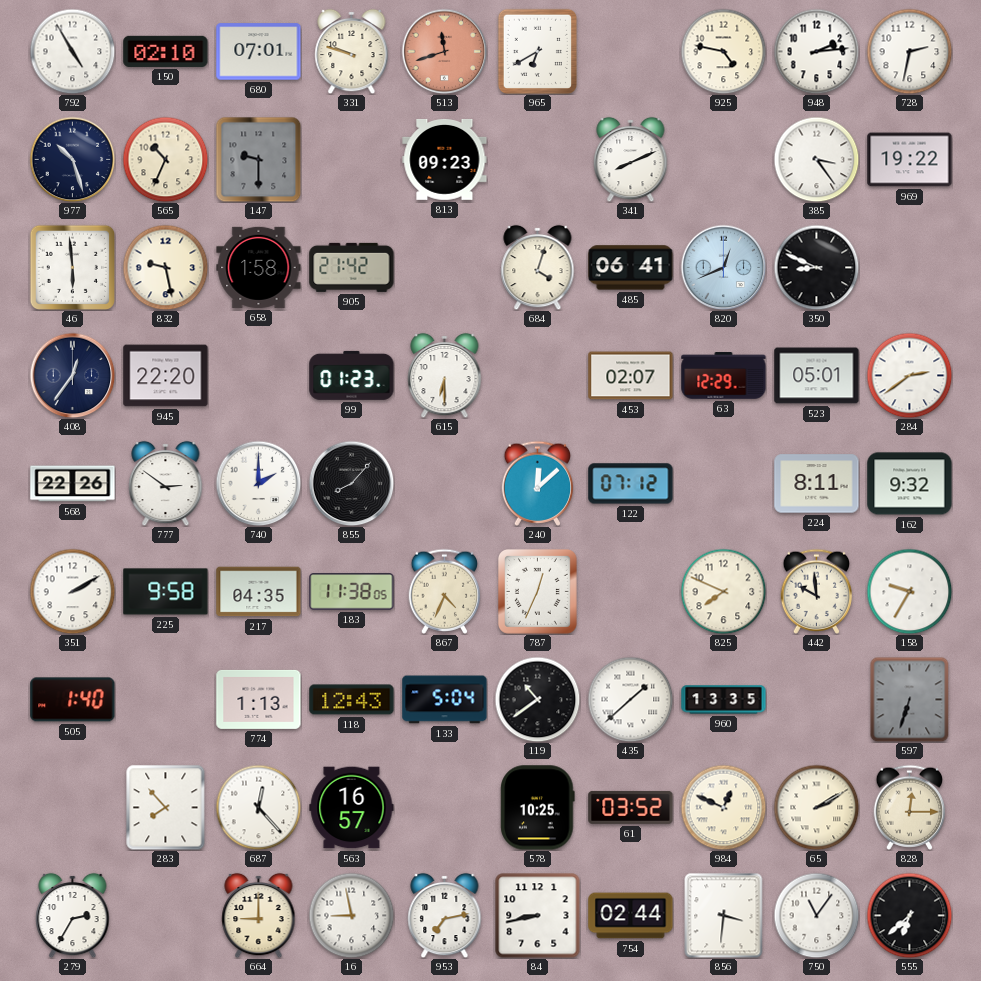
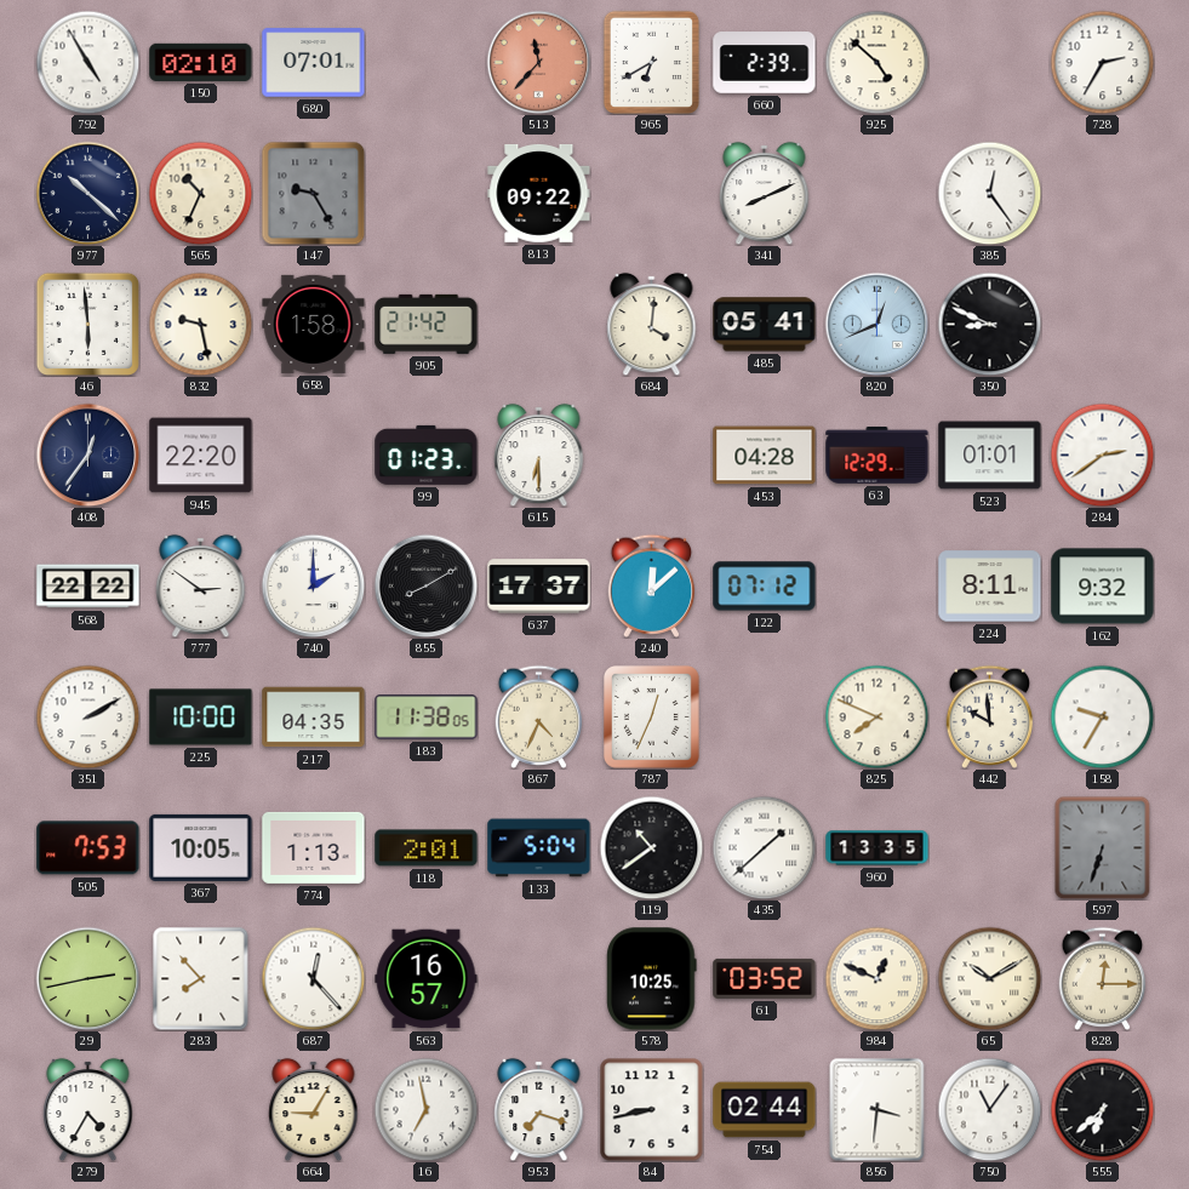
331: 9:48 -> none (352, 51)
513: 11:42 -> 11:37 (538, 62)
660: none -> 2:39 (765, 63)
925: 4:47 -> 4:52 (876, 62)
948: 2:14 -> none (816, 51)
728: 2:32 -> 2:35 (1102, 62)
977: 10:27 -> 10:22 (87, 193)
147: 9:30 -> 9:25 (313, 193)
813: 09:23 -> 09:22 (539, 193)
385: 3:24 -> 12:24 (989, 193)
969: 19:22 -> none (910, 160)
684: 4:03 -> 4:01 (652, 324)
485: 06:41 -> 05:41 (765, 325)
453: 02:07 -> 04:28 (765, 456)
523: 05:01 -> 01:01 (990, 456)
568: 22:26 -> 22:22 (88, 587)
855: 8:07 -> 8:10 (425, 585)
637: none -> 17:37 (539, 587)
225: 9:58 -> 10:00 (201, 718)
505: 1:40 -> 7:53 (88, 848)
367: none -> 10:05 (201, 847)
118: 12:43 -> 2:01 (427, 848)
29: none -> 2:43 (87, 978)
65: 2:10 -> 10:10 (989, 978)
279: 2:35 -> 4:35 (88, 1109)
664: 9:00 -> 9:05 (314, 1109)
16: 8:58 -> 6:58 (425, 1109)
953: 7:13 -> 7:18 (539, 1109)
